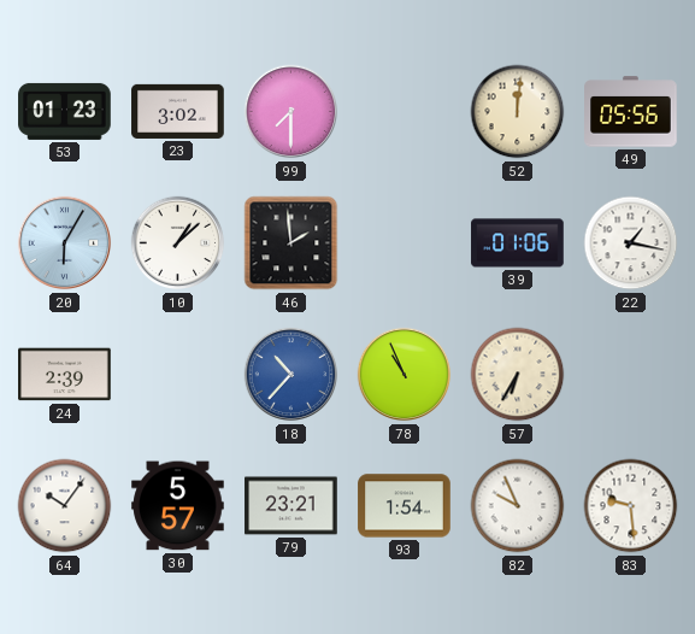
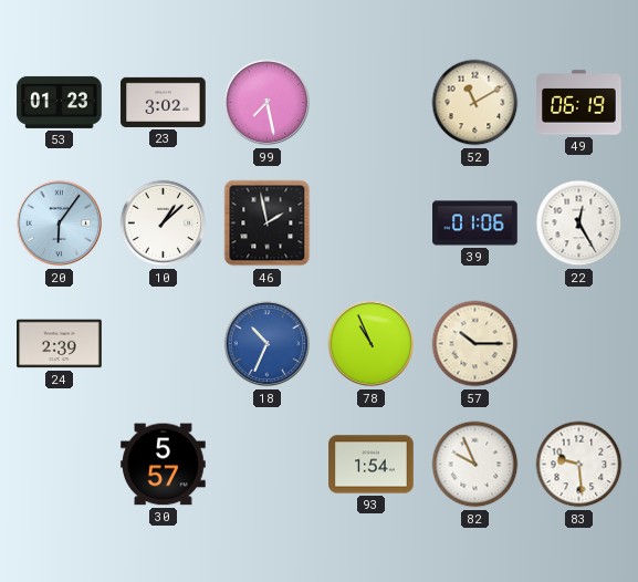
99: 7:30 -> 7:28 (268, 103)
52: 12:01 -> 11:10 (475, 103)
49: 05:56 -> 06:19 (579, 103)
20: 6:05 -> 6:06 (60, 224)
46: 1:59 -> 1:58 (268, 224)
22: 1:17 -> 12:25 (579, 224)
18: 10:37 -> 10:34 (268, 344)
57: 6:35 -> 10:15 (475, 344)
64: 10:06 -> none (65, 506)
79: 23:21 -> none (291, 506)
